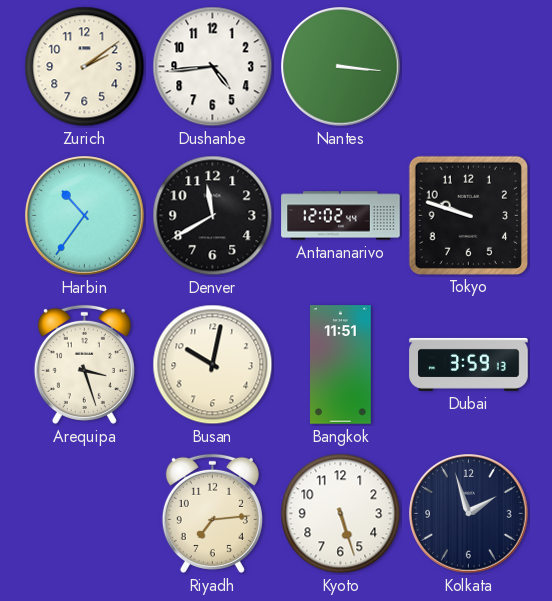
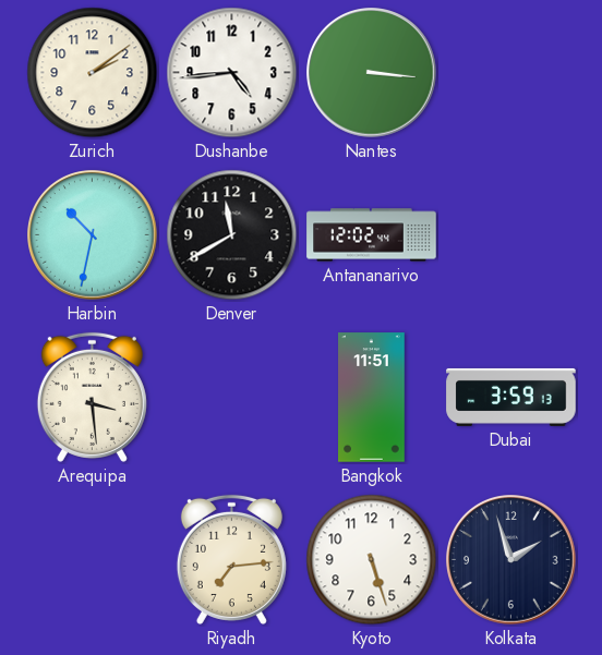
Harbin: 10:36 -> 10:32 (93, 235)
Tokyo: 9:48 -> none (468, 215)
Arequipa: 3:27 -> 3:29 (92, 397)
Busan: 10:02 -> none (213, 365)
